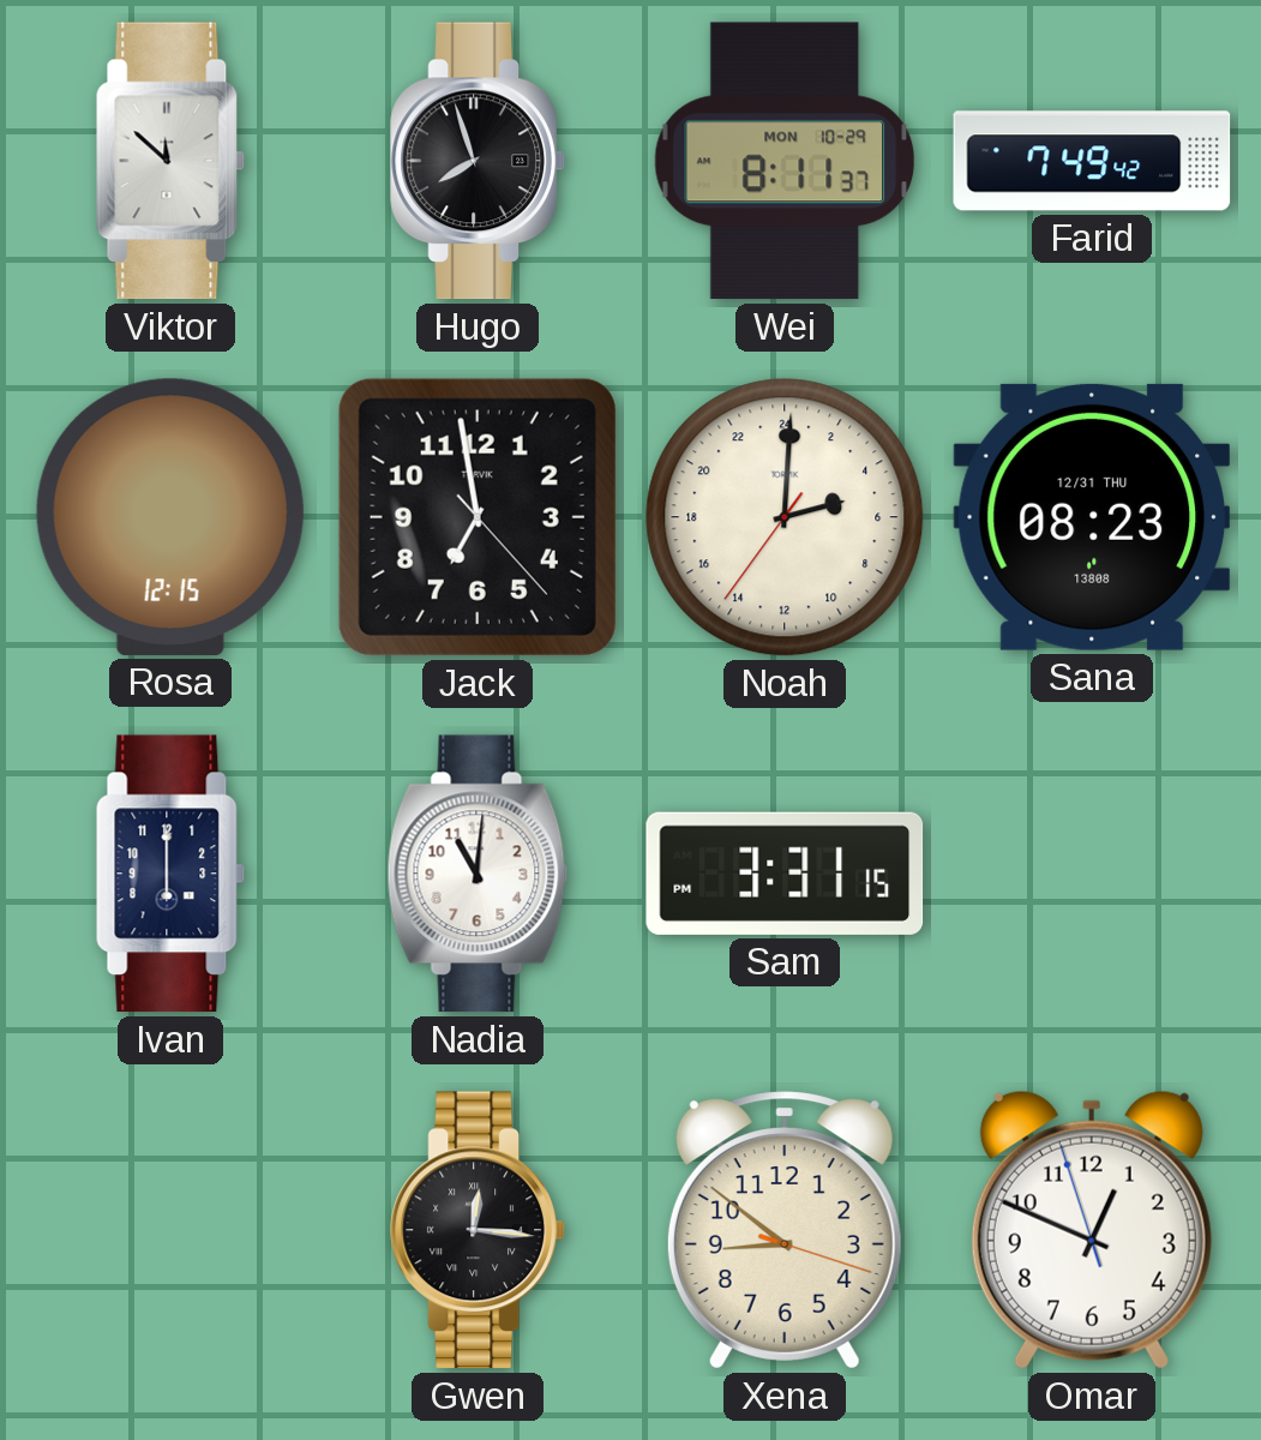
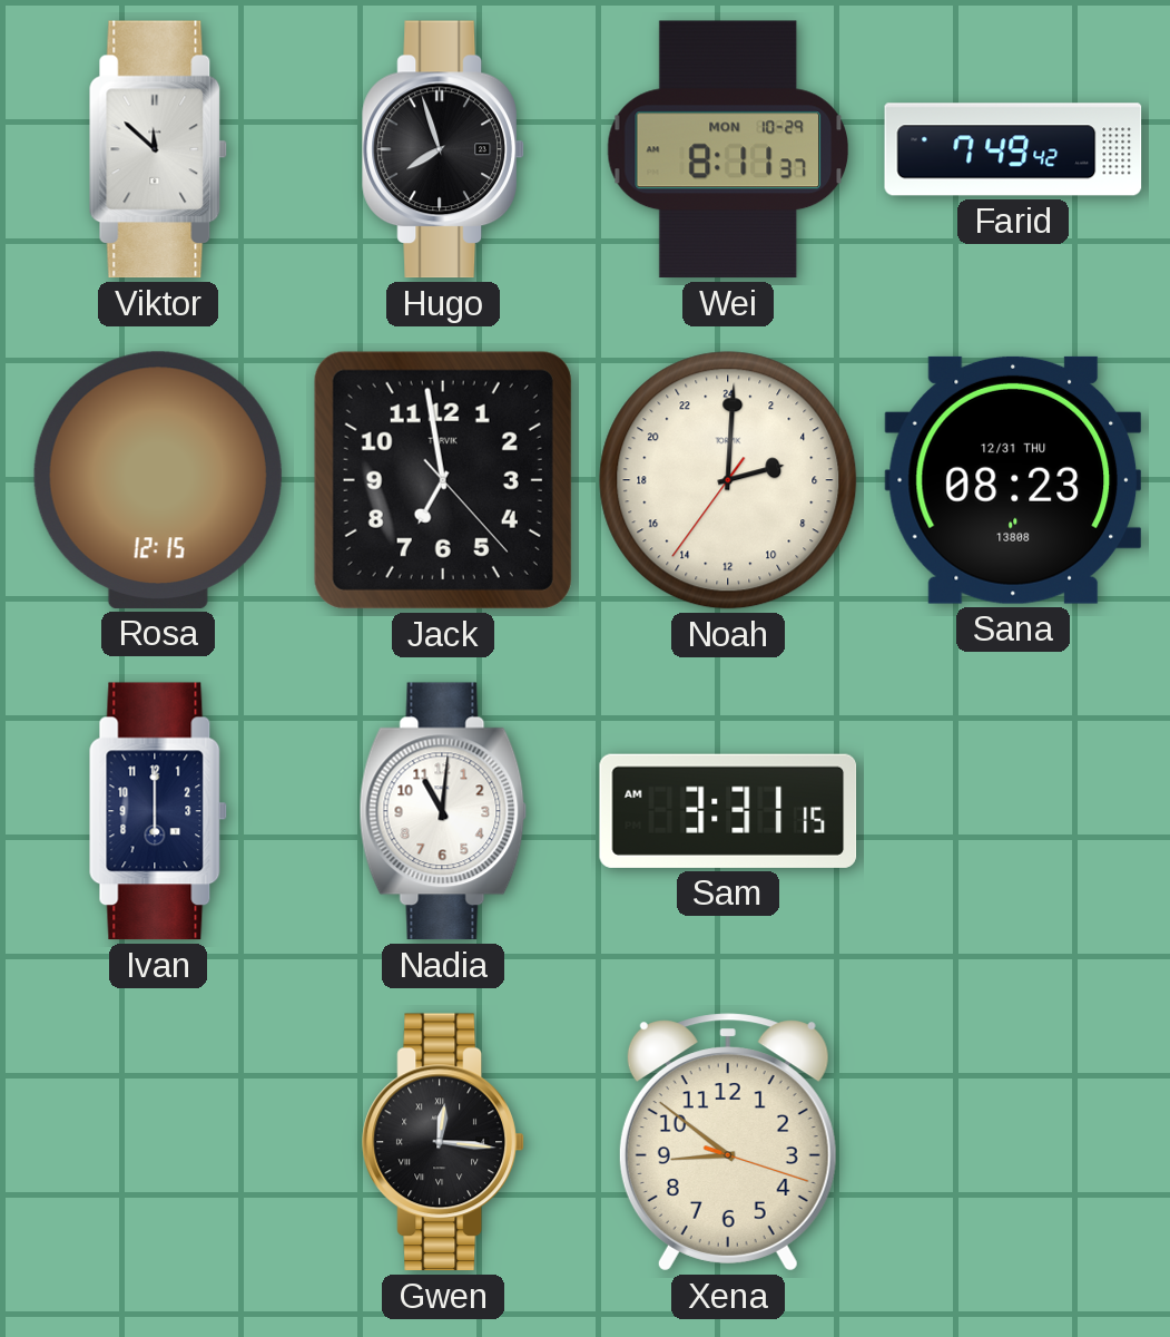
Sam: 3:31:15 PM -> 3:31:15 AM (728, 811)
Omar: 12:48 -> none (1092, 1230)
